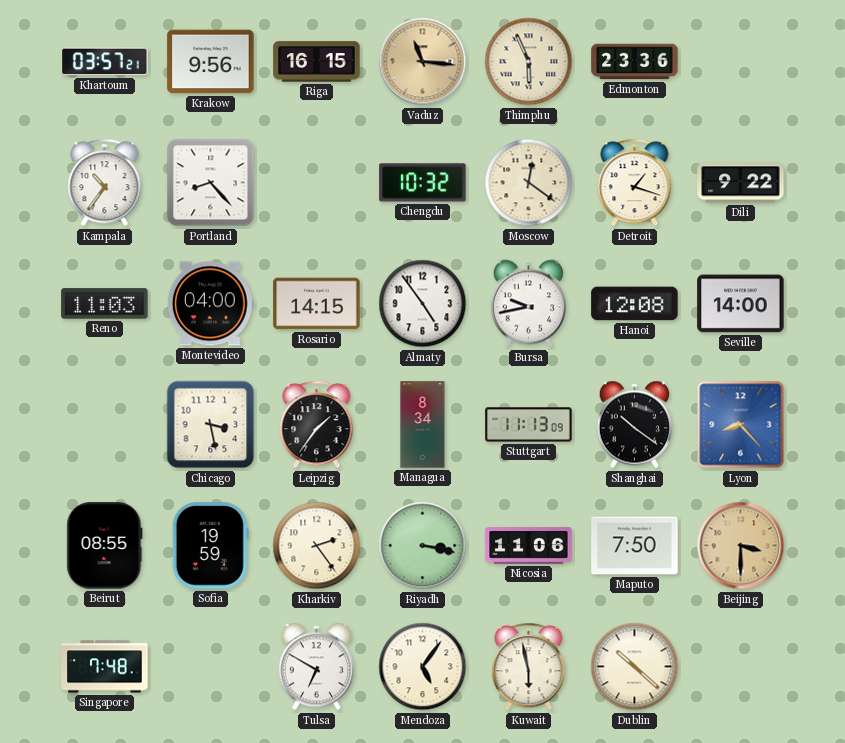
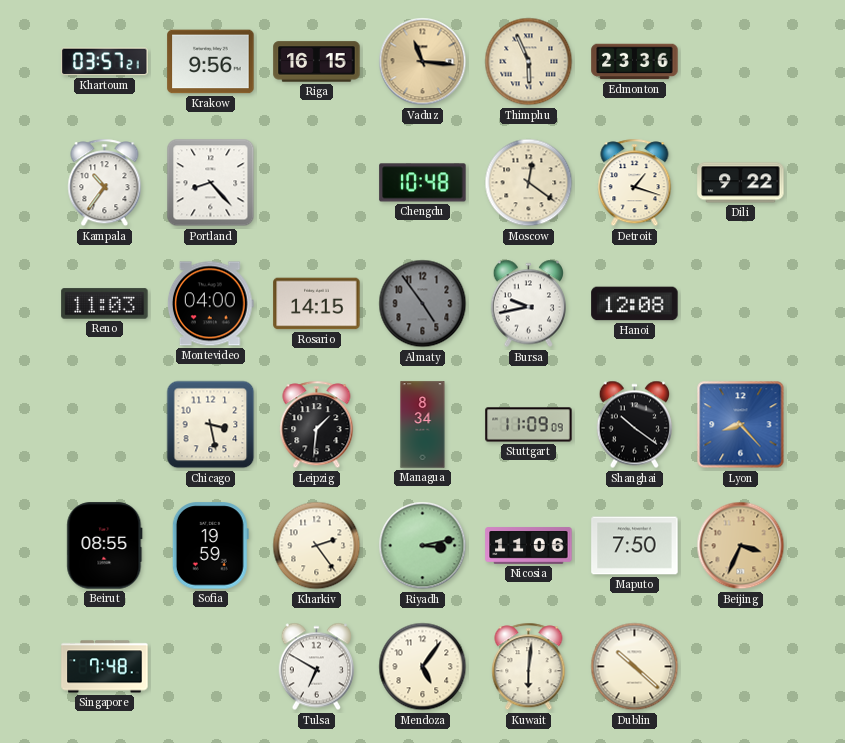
Chengdu: 10:32 -> 10:48 (423, 183)
Almaty dial: white -> grey (423, 304)
Seville: 14:00 -> none (741, 304)
Leipzig: 1:36 -> 1:31 (317, 425)
Stuttgart: 11:13 -> 11:09 (529, 425)
Riyadh: 3:17 -> 3:13 (423, 546)
Beijing: 3:30 -> 3:34 (741, 546)
Kuwait: 5:58 -> 6:01 (529, 667)
